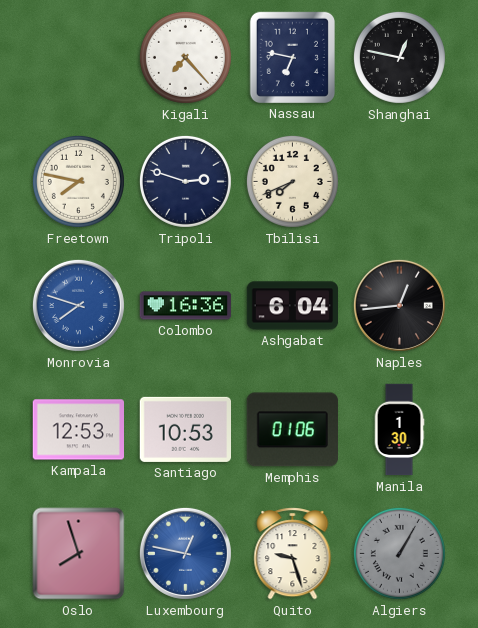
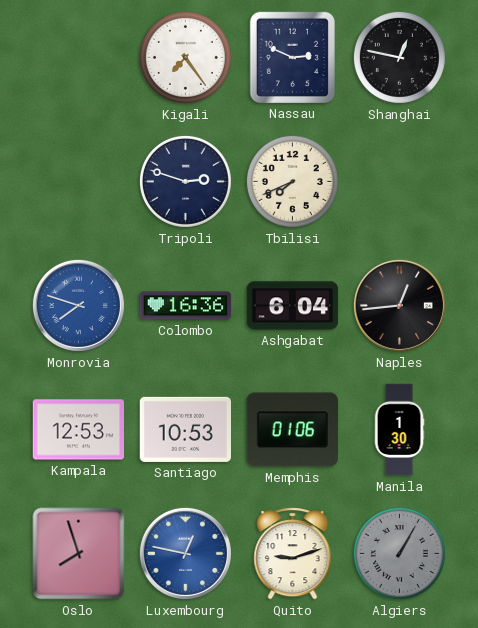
Kigali: 7:23 -> 7:24 (185, 57)
Nassau: 6:47 -> 2:49 (292, 57)
Freetown: 7:47 -> none (78, 181)
Quito: 9:27 -> 9:12 (293, 554)
